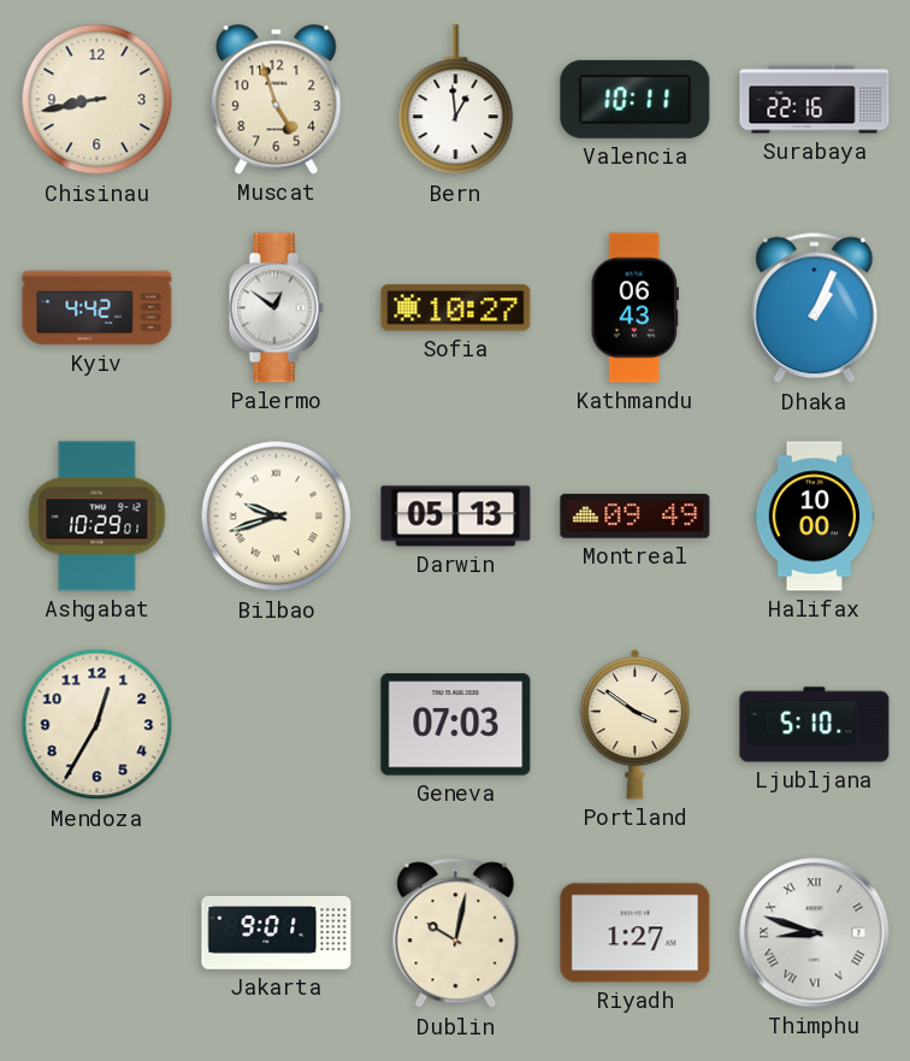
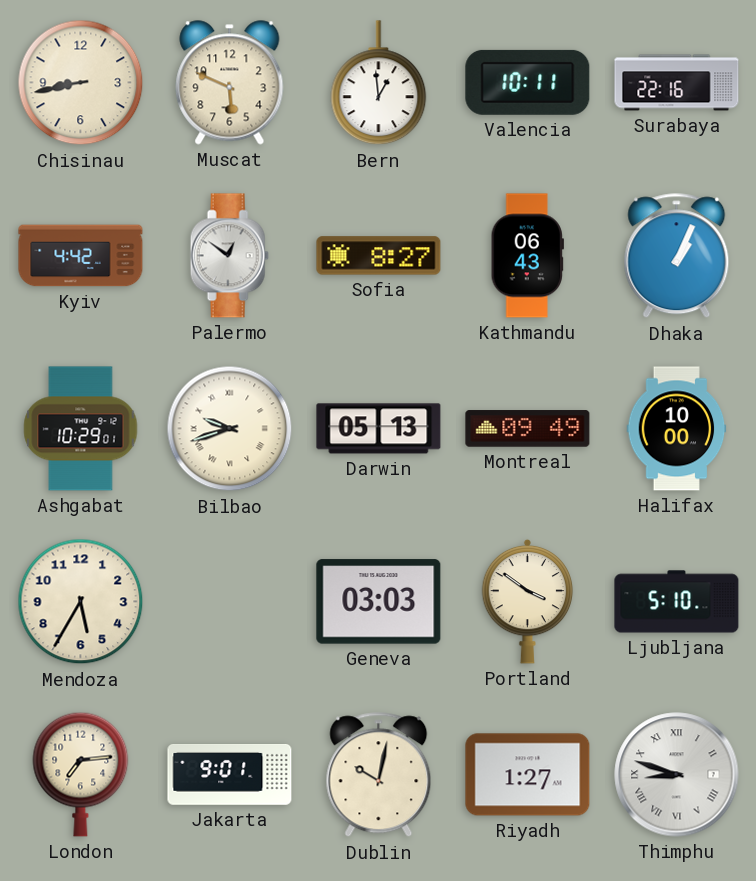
Muscat: 4:57 -> 5:49 (230, 83)
Sofia: 10:27 -> 8:27 (379, 256)
Mendoza: 12:35 -> 5:35 (81, 602)
Geneva: 07:03 -> 03:03 (379, 602)
London: none -> 7:14 (81, 774)
